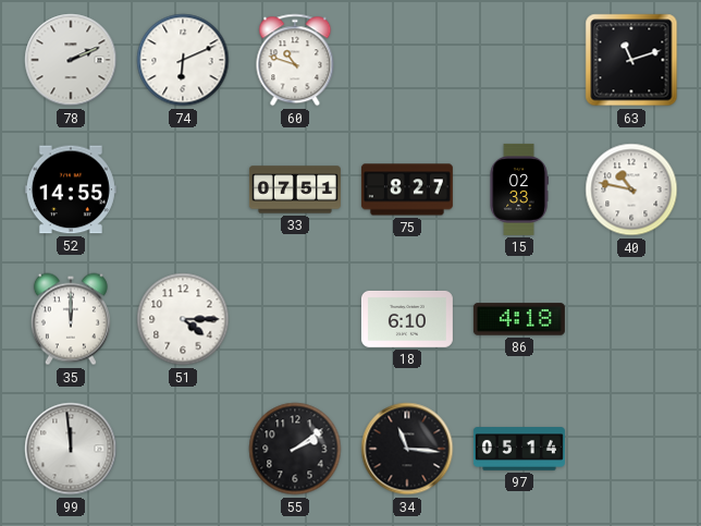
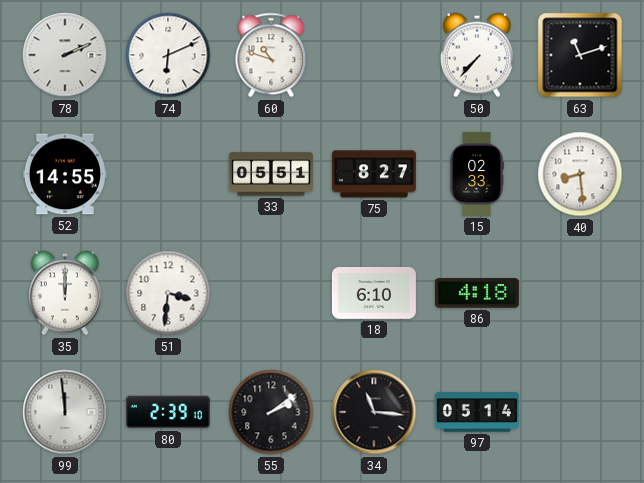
50: none -> 7:37 (477, 55)
33: 07:51 -> 05:51 (271, 174)
40: 10:47 -> 8:29 (580, 174)
51: 4:15 -> 3:31 (168, 293)
80: none -> 2:39 (168, 412)
